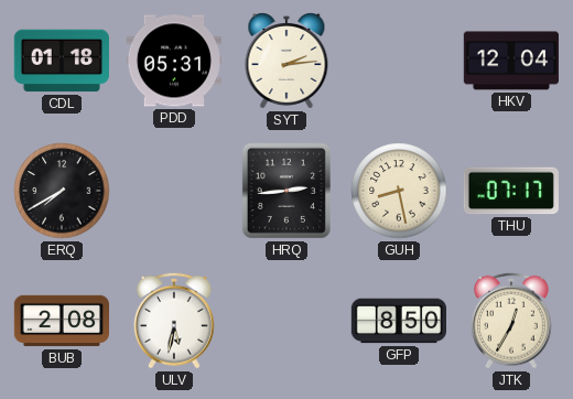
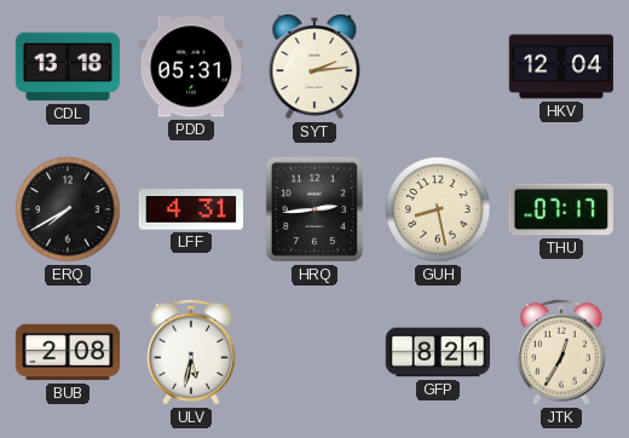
CDL: 01:18 -> 13:18 (68, 67)
LFF: none -> 4:31 (190, 209)
GFP: 8:50 -> 8:21 (437, 352)
